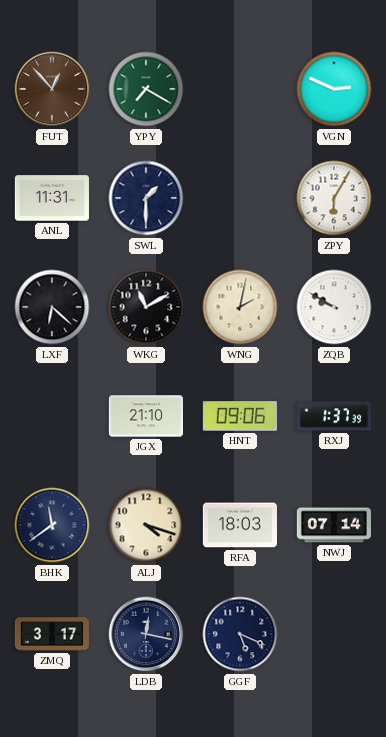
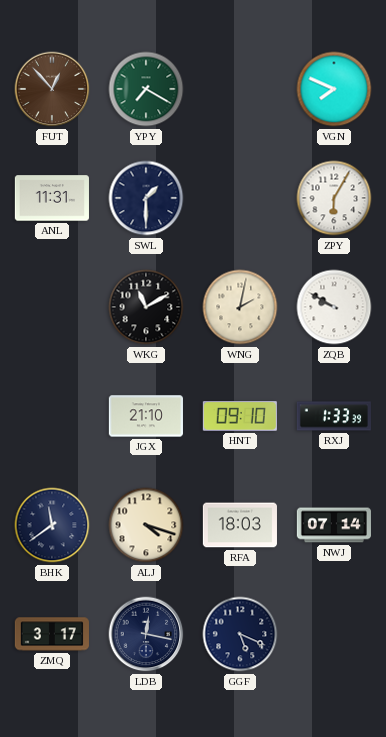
VGN: 2:49 -> 7:49 (334, 89)
LXF: 6:22 -> none (52, 307)
HNT: 09:06 -> 09:10 (240, 416)
RXJ: 1:37 -> 1:33 (334, 416)
